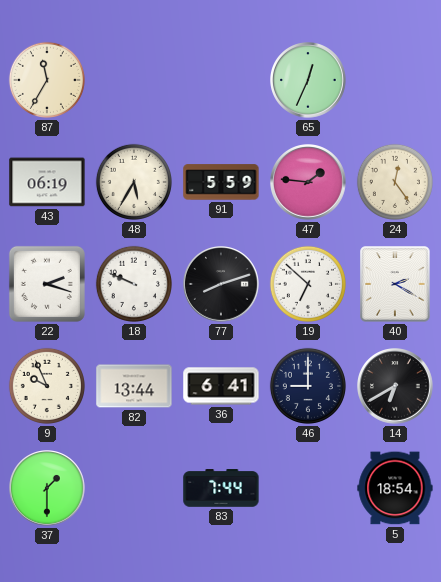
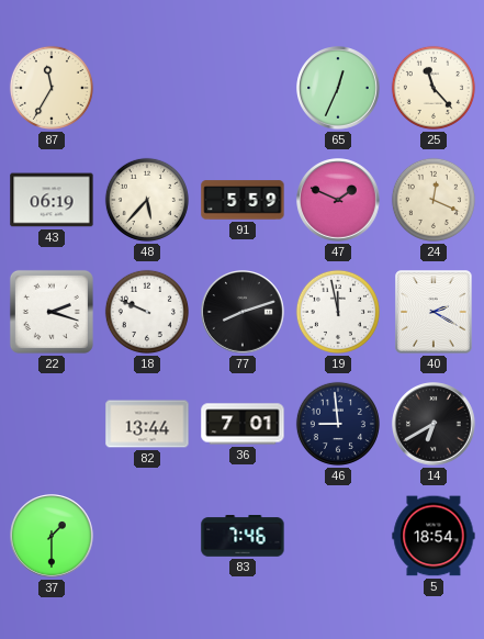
25: none -> 11:23 (434, 88)
48: 5:35 -> 5:37 (147, 200)
47: 1:46 -> 1:49 (338, 200)
24: 12:24 -> 12:19 (434, 200)
19: 6:52 -> 11:58 (338, 312)
9: 9:56 -> none (47, 386)
36: 6:41 -> 7:01 (243, 424)
46: 9:00 -> 8:59 (338, 424)
83: 7:44 -> 7:46 (243, 536)
